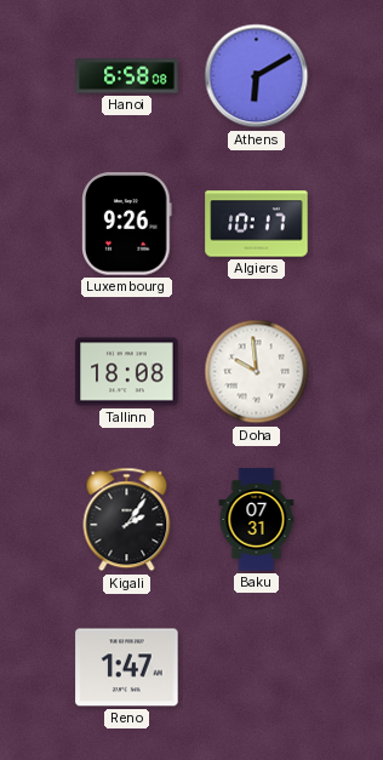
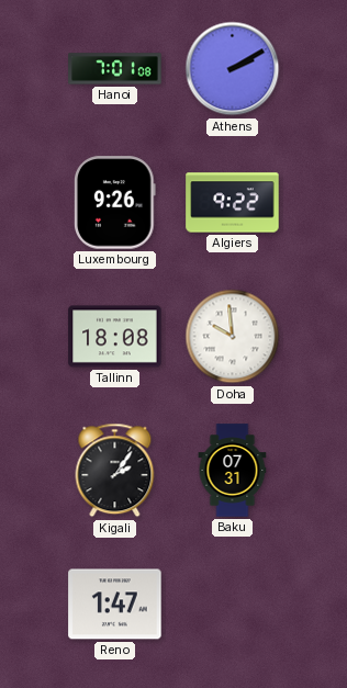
Hanoi: 6:58 -> 7:01 (115, 69)
Athens: 6:10 -> 2:10 (233, 69)
Algiers: 10:17 -> 9:22 (233, 203)
